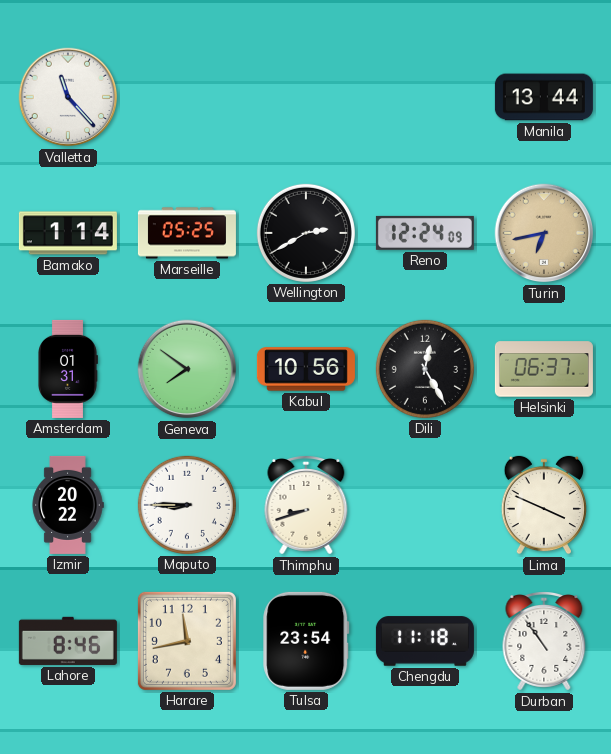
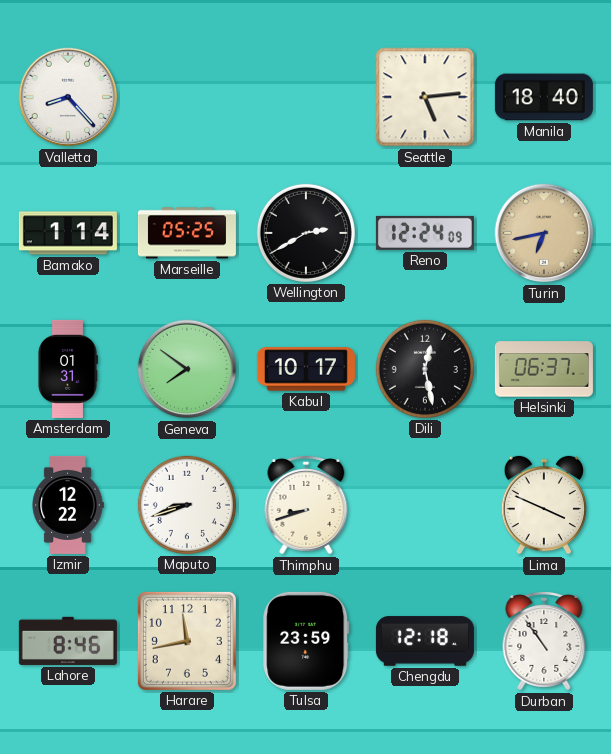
Valletta: 11:23 -> 8:23 (68, 97)
Seattle: none -> 5:14 (425, 97)
Manila: 13:44 -> 18:40 (544, 97)
Kabul: 10:56 -> 10:17 (306, 369)
Dili: 12:25 -> 12:28 (425, 369)
Izmir: 20:22 -> 12:22 (68, 505)
Maputo: 8:45 -> 8:42 (187, 505)
Tulsa: 23:54 -> 23:59 (306, 641)
Chengdu: 11:18 -> 12:18 (425, 641)
